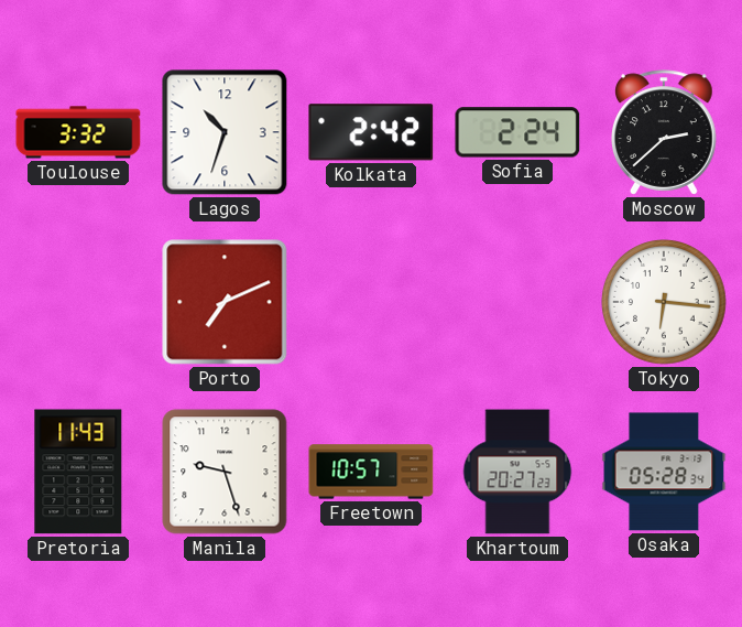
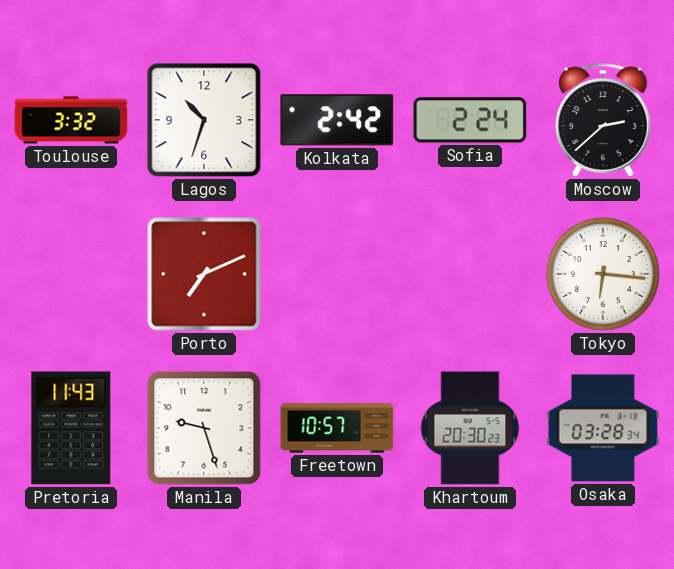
Khartoum: 20:27 -> 20:30 (470, 428)
Osaka: 05:28 -> 03:28 (603, 428)
